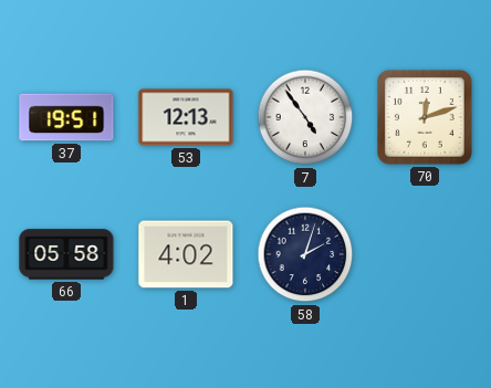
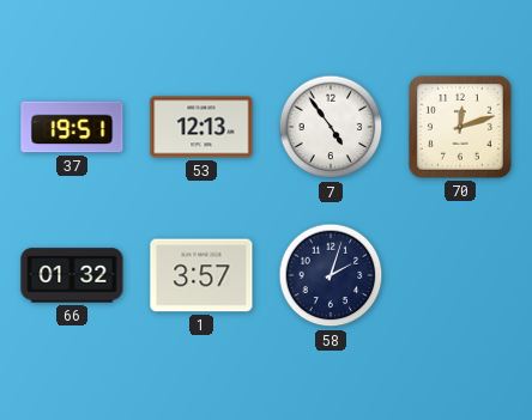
66: 05:58 -> 01:32 (72, 275)
1: 4:02 -> 3:57 (201, 275)
